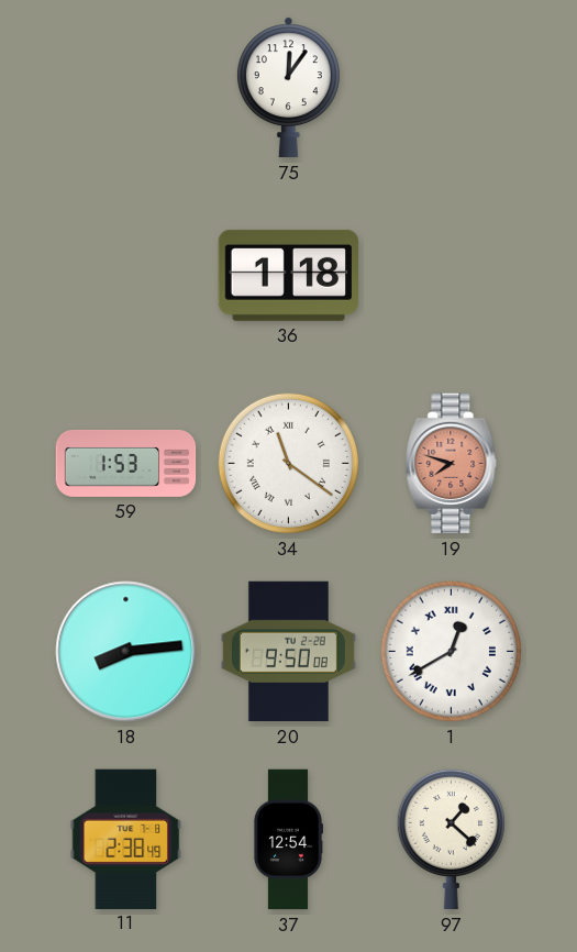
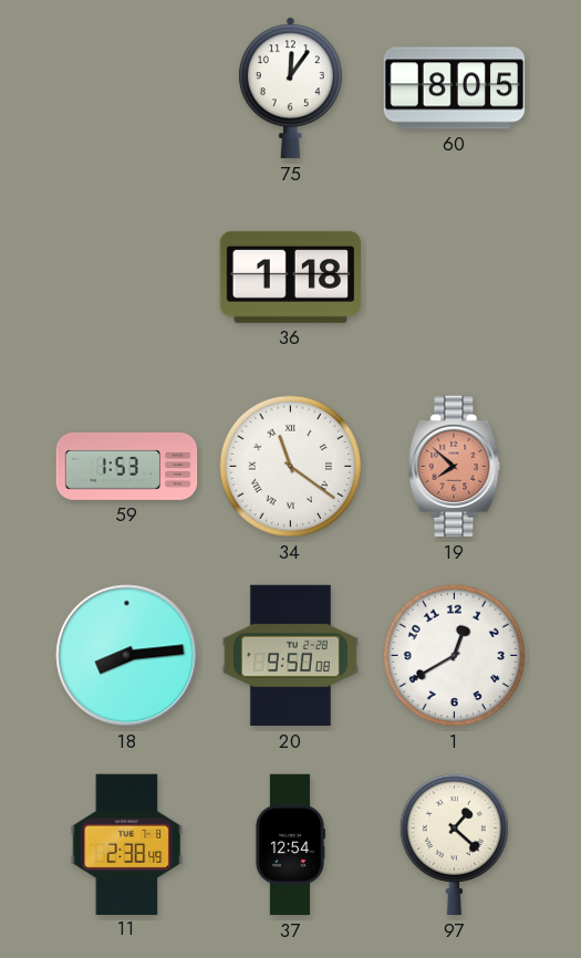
60: none -> 8:05 (455, 88)
19: 7:48 -> 7:52 (455, 467)
1 numerals: Roman -> Arabic (454, 655)
